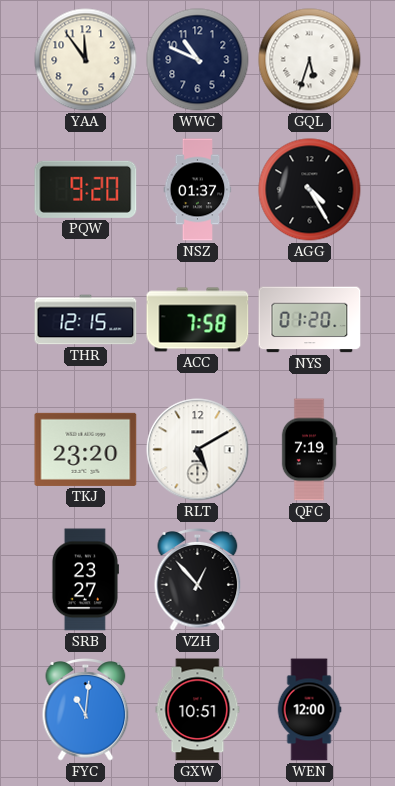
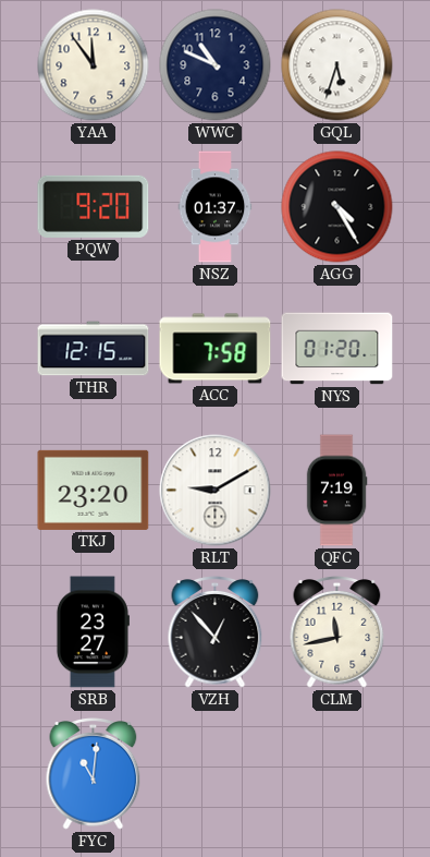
RLT: 5:10 -> 9:10 (216, 491)
CLM: none -> 11:43 (337, 632)
GXW: 10:51 -> none (198, 710)
WEN: 12:00 -> none (309, 710)
